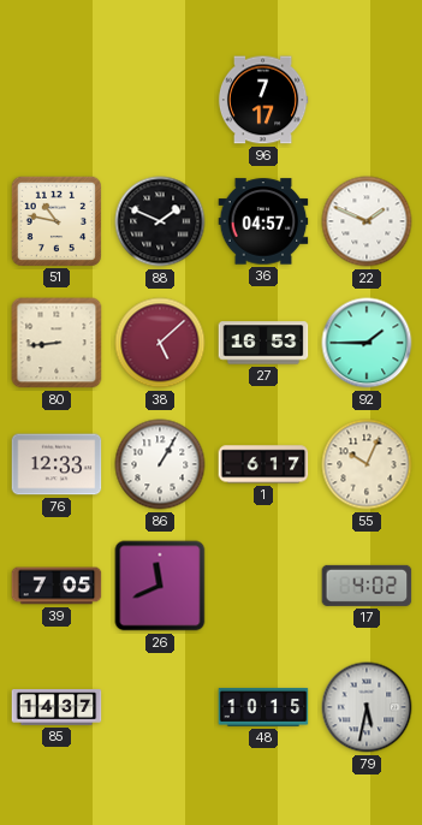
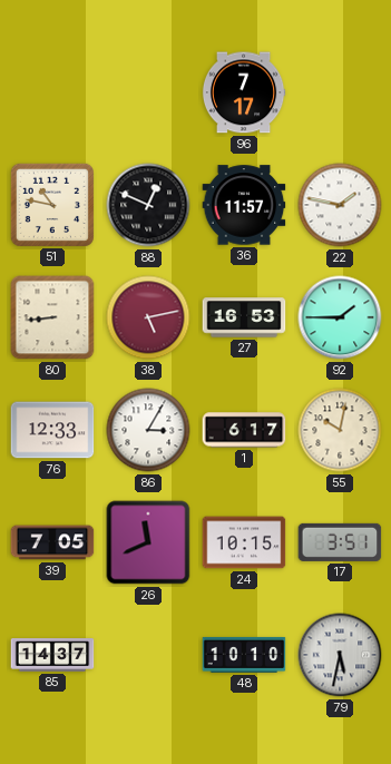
88: 1:49 -> 12:49 (148, 205)
36: 04:57 -> 11:57 (244, 205)
22: 1:49 -> 1:47 (340, 205)
38: 5:08 -> 5:13 (148, 317)
86: 1:05 -> 3:05 (148, 430)
55: 10:04 -> 10:02 (340, 430)
24: none -> 10:15 (244, 542)
17: 4:02 -> 3:51 (340, 542)
48: 10:15 -> 10:10 (244, 655)
